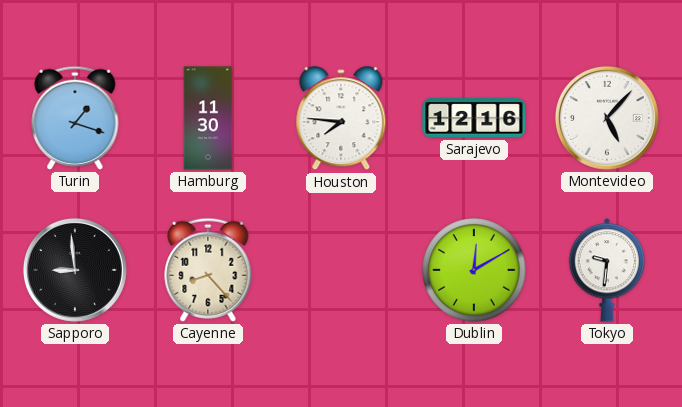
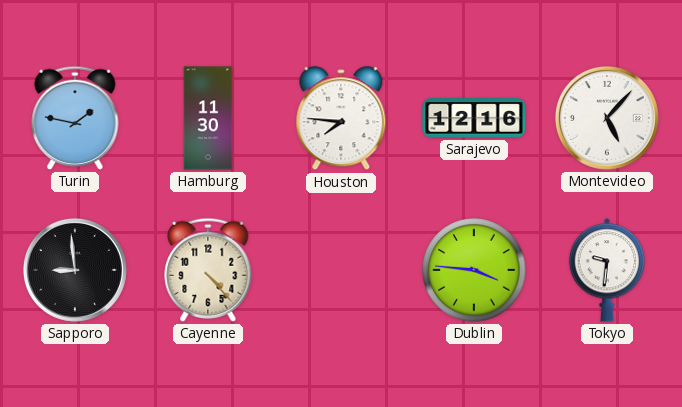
Turin: 1:18 -> 1:47 (75, 118)
Cayenne: 8:23 -> 4:23 (208, 270)
Dublin: 12:10 -> 3:46 (474, 270)
